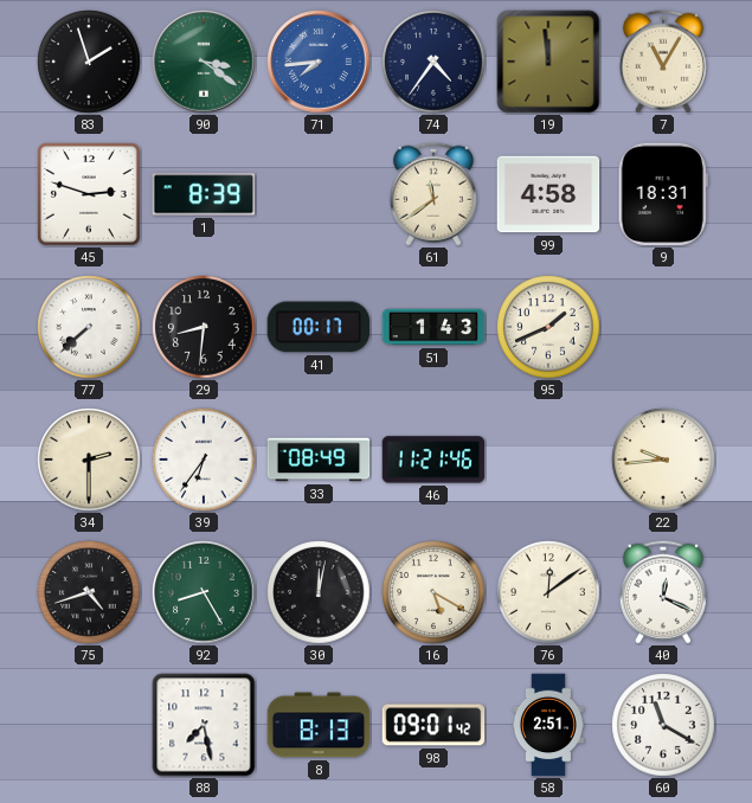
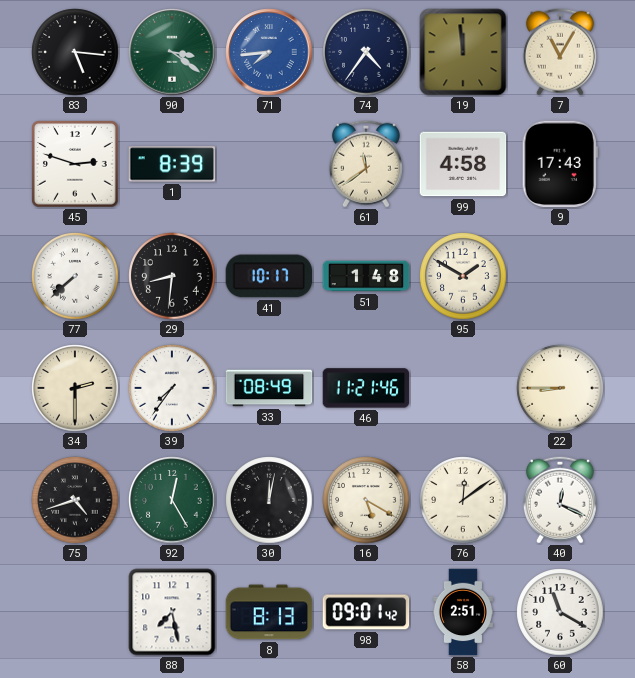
83: 1:57 -> 5:16 (75, 52)
9: 18:31 -> 17:43 (560, 164)
41: 00:17 -> 10:17 (269, 276)
51: 1:43 -> 1:48 (366, 276)
95: 1:41 -> 1:50 (463, 276)
39: 6:36 -> 7:36 (172, 388)
22: 9:44 -> 8:45 (560, 388)
92: 8:25 -> 12:25 (172, 500)
